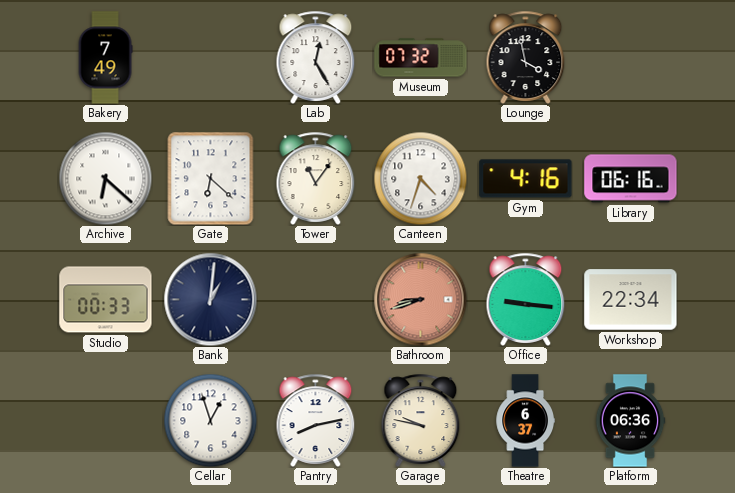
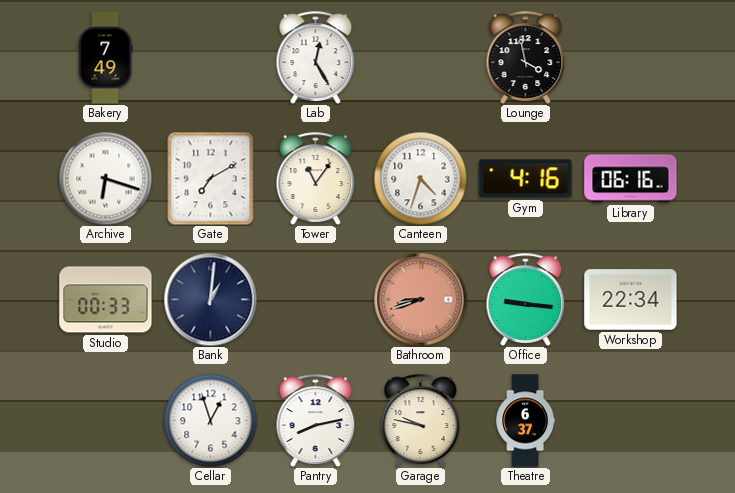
Museum: 07:32 -> none (421, 58)
Archive: 6:22 -> 6:18 (105, 178)
Gate: 6:22 -> 7:10 (211, 178)
Platform: 06:36 -> none (630, 421)
